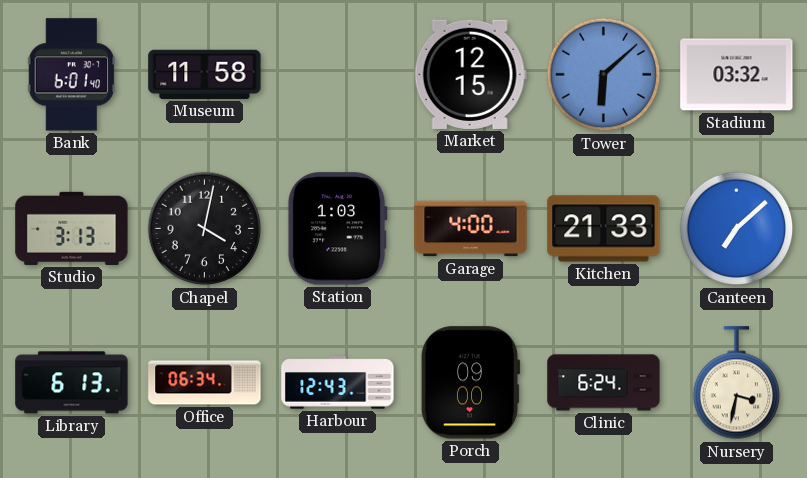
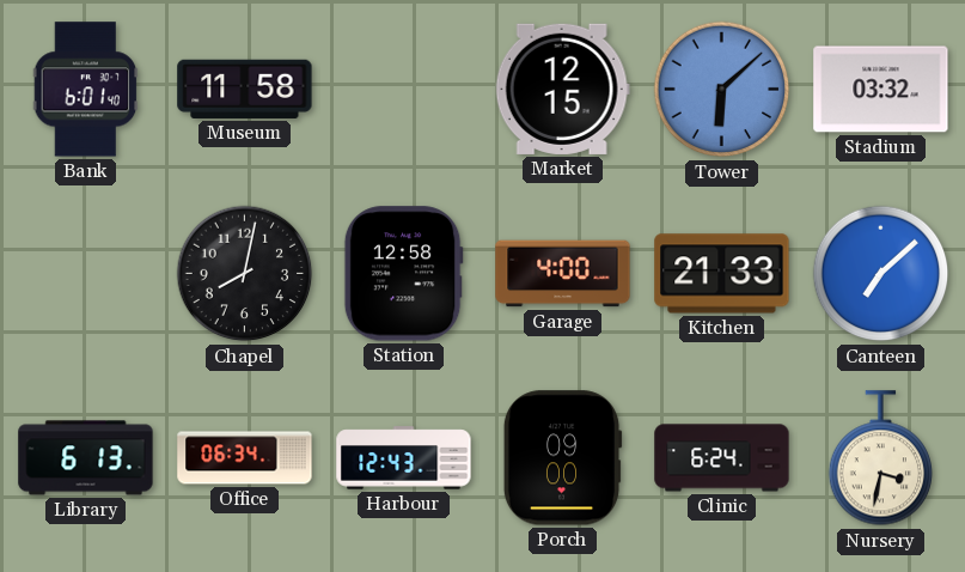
Studio: 3:13 -> none (72, 228)
Chapel: 4:02 -> 8:02 (245, 274)
Station: 1:03 -> 12:58 (403, 274)
